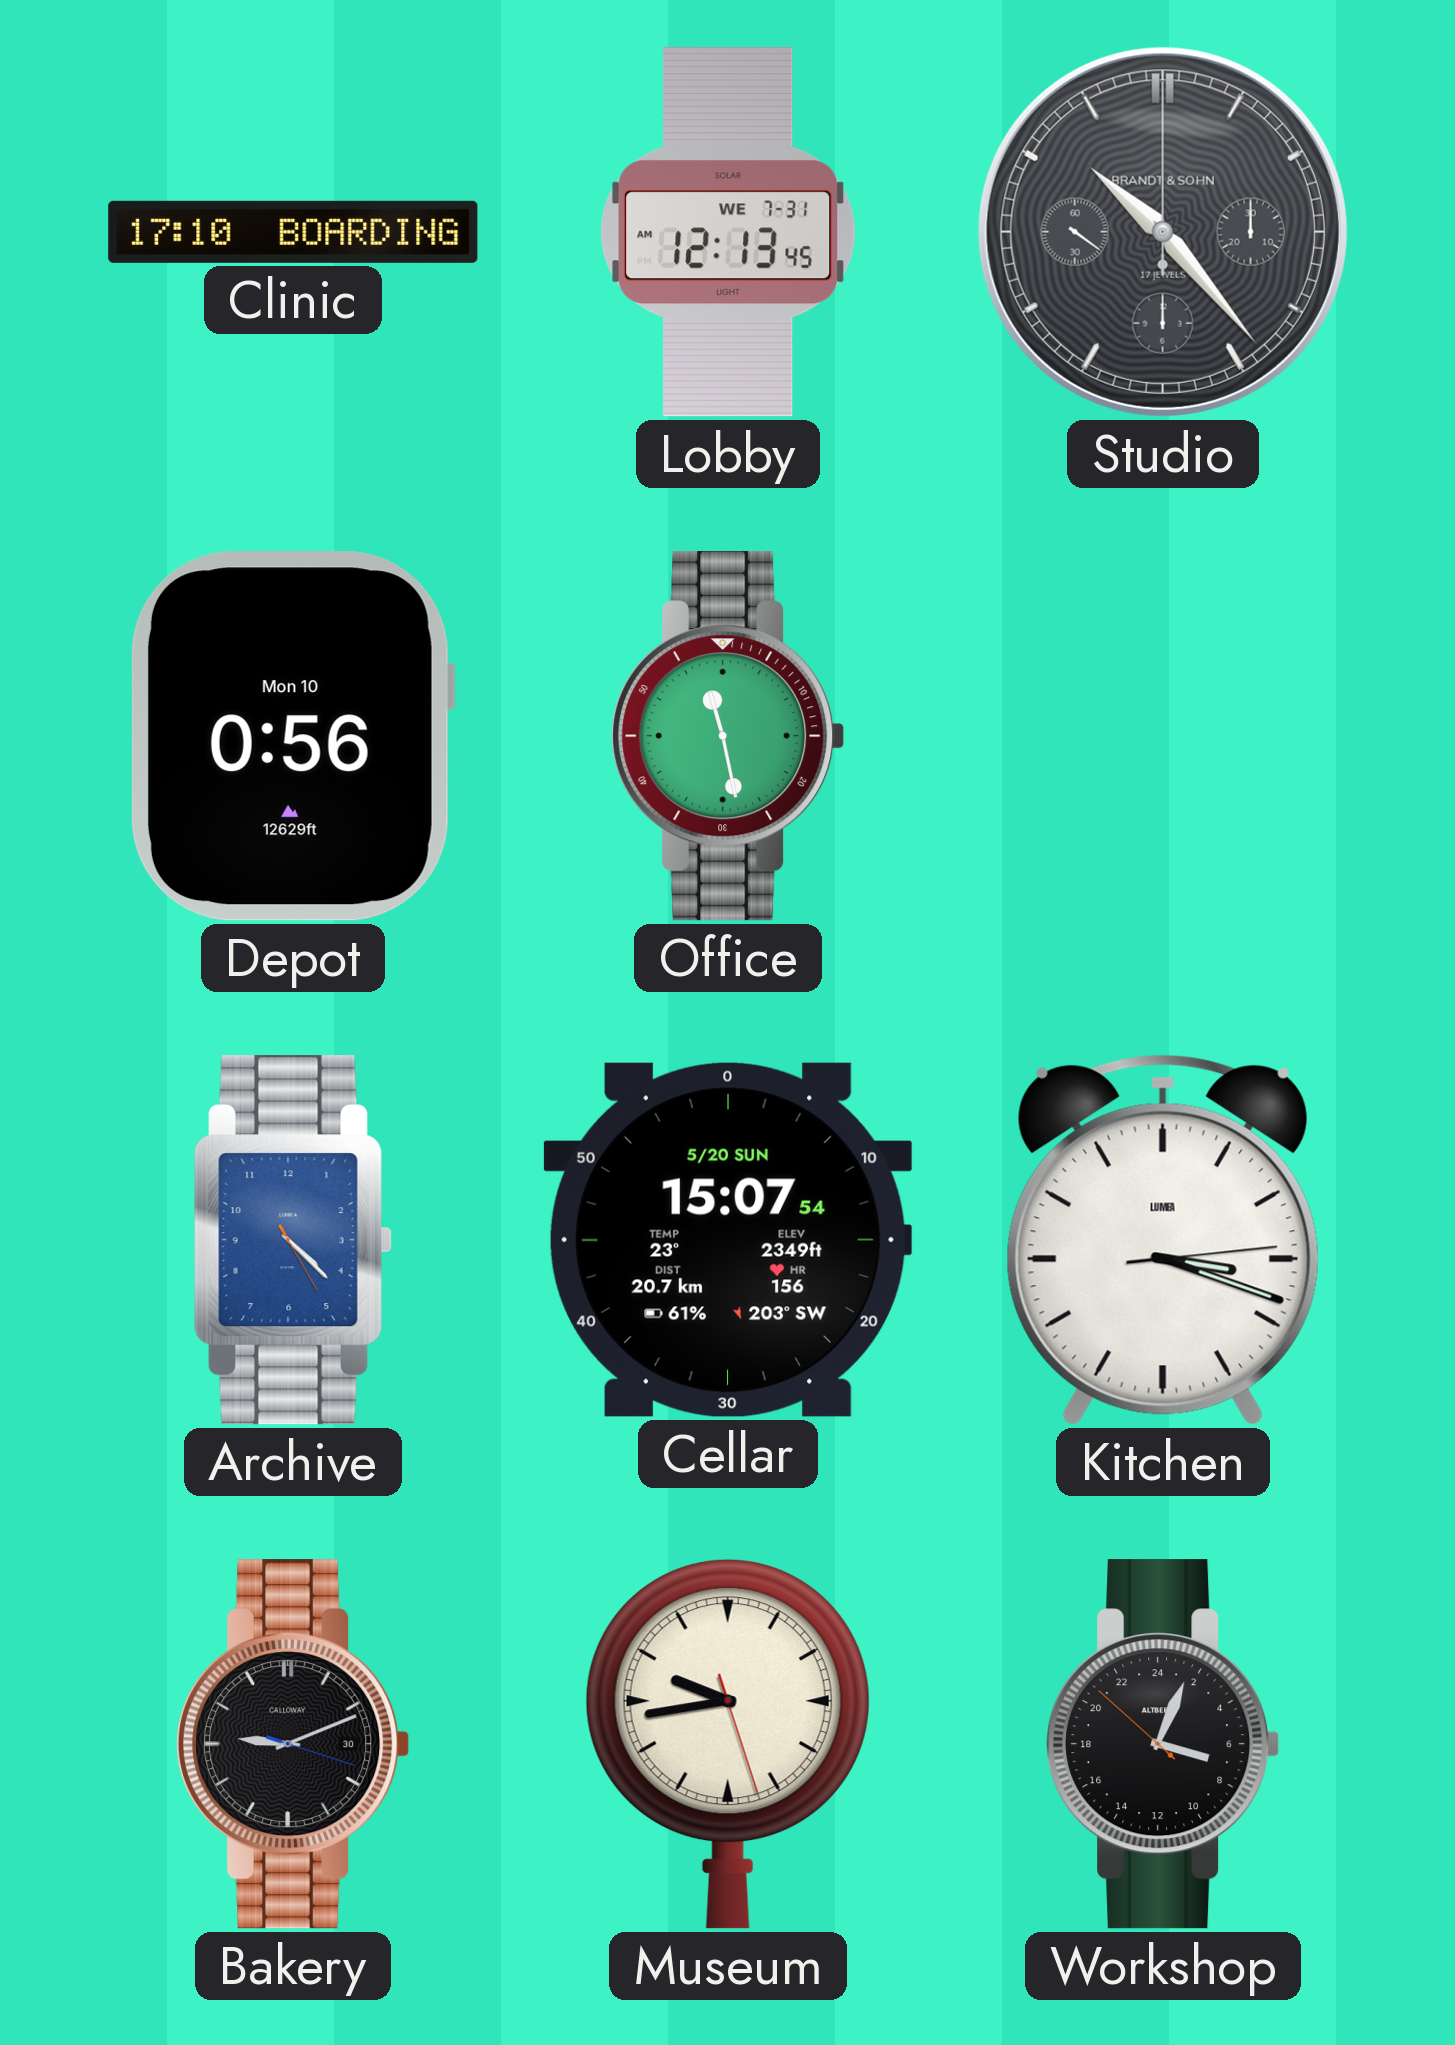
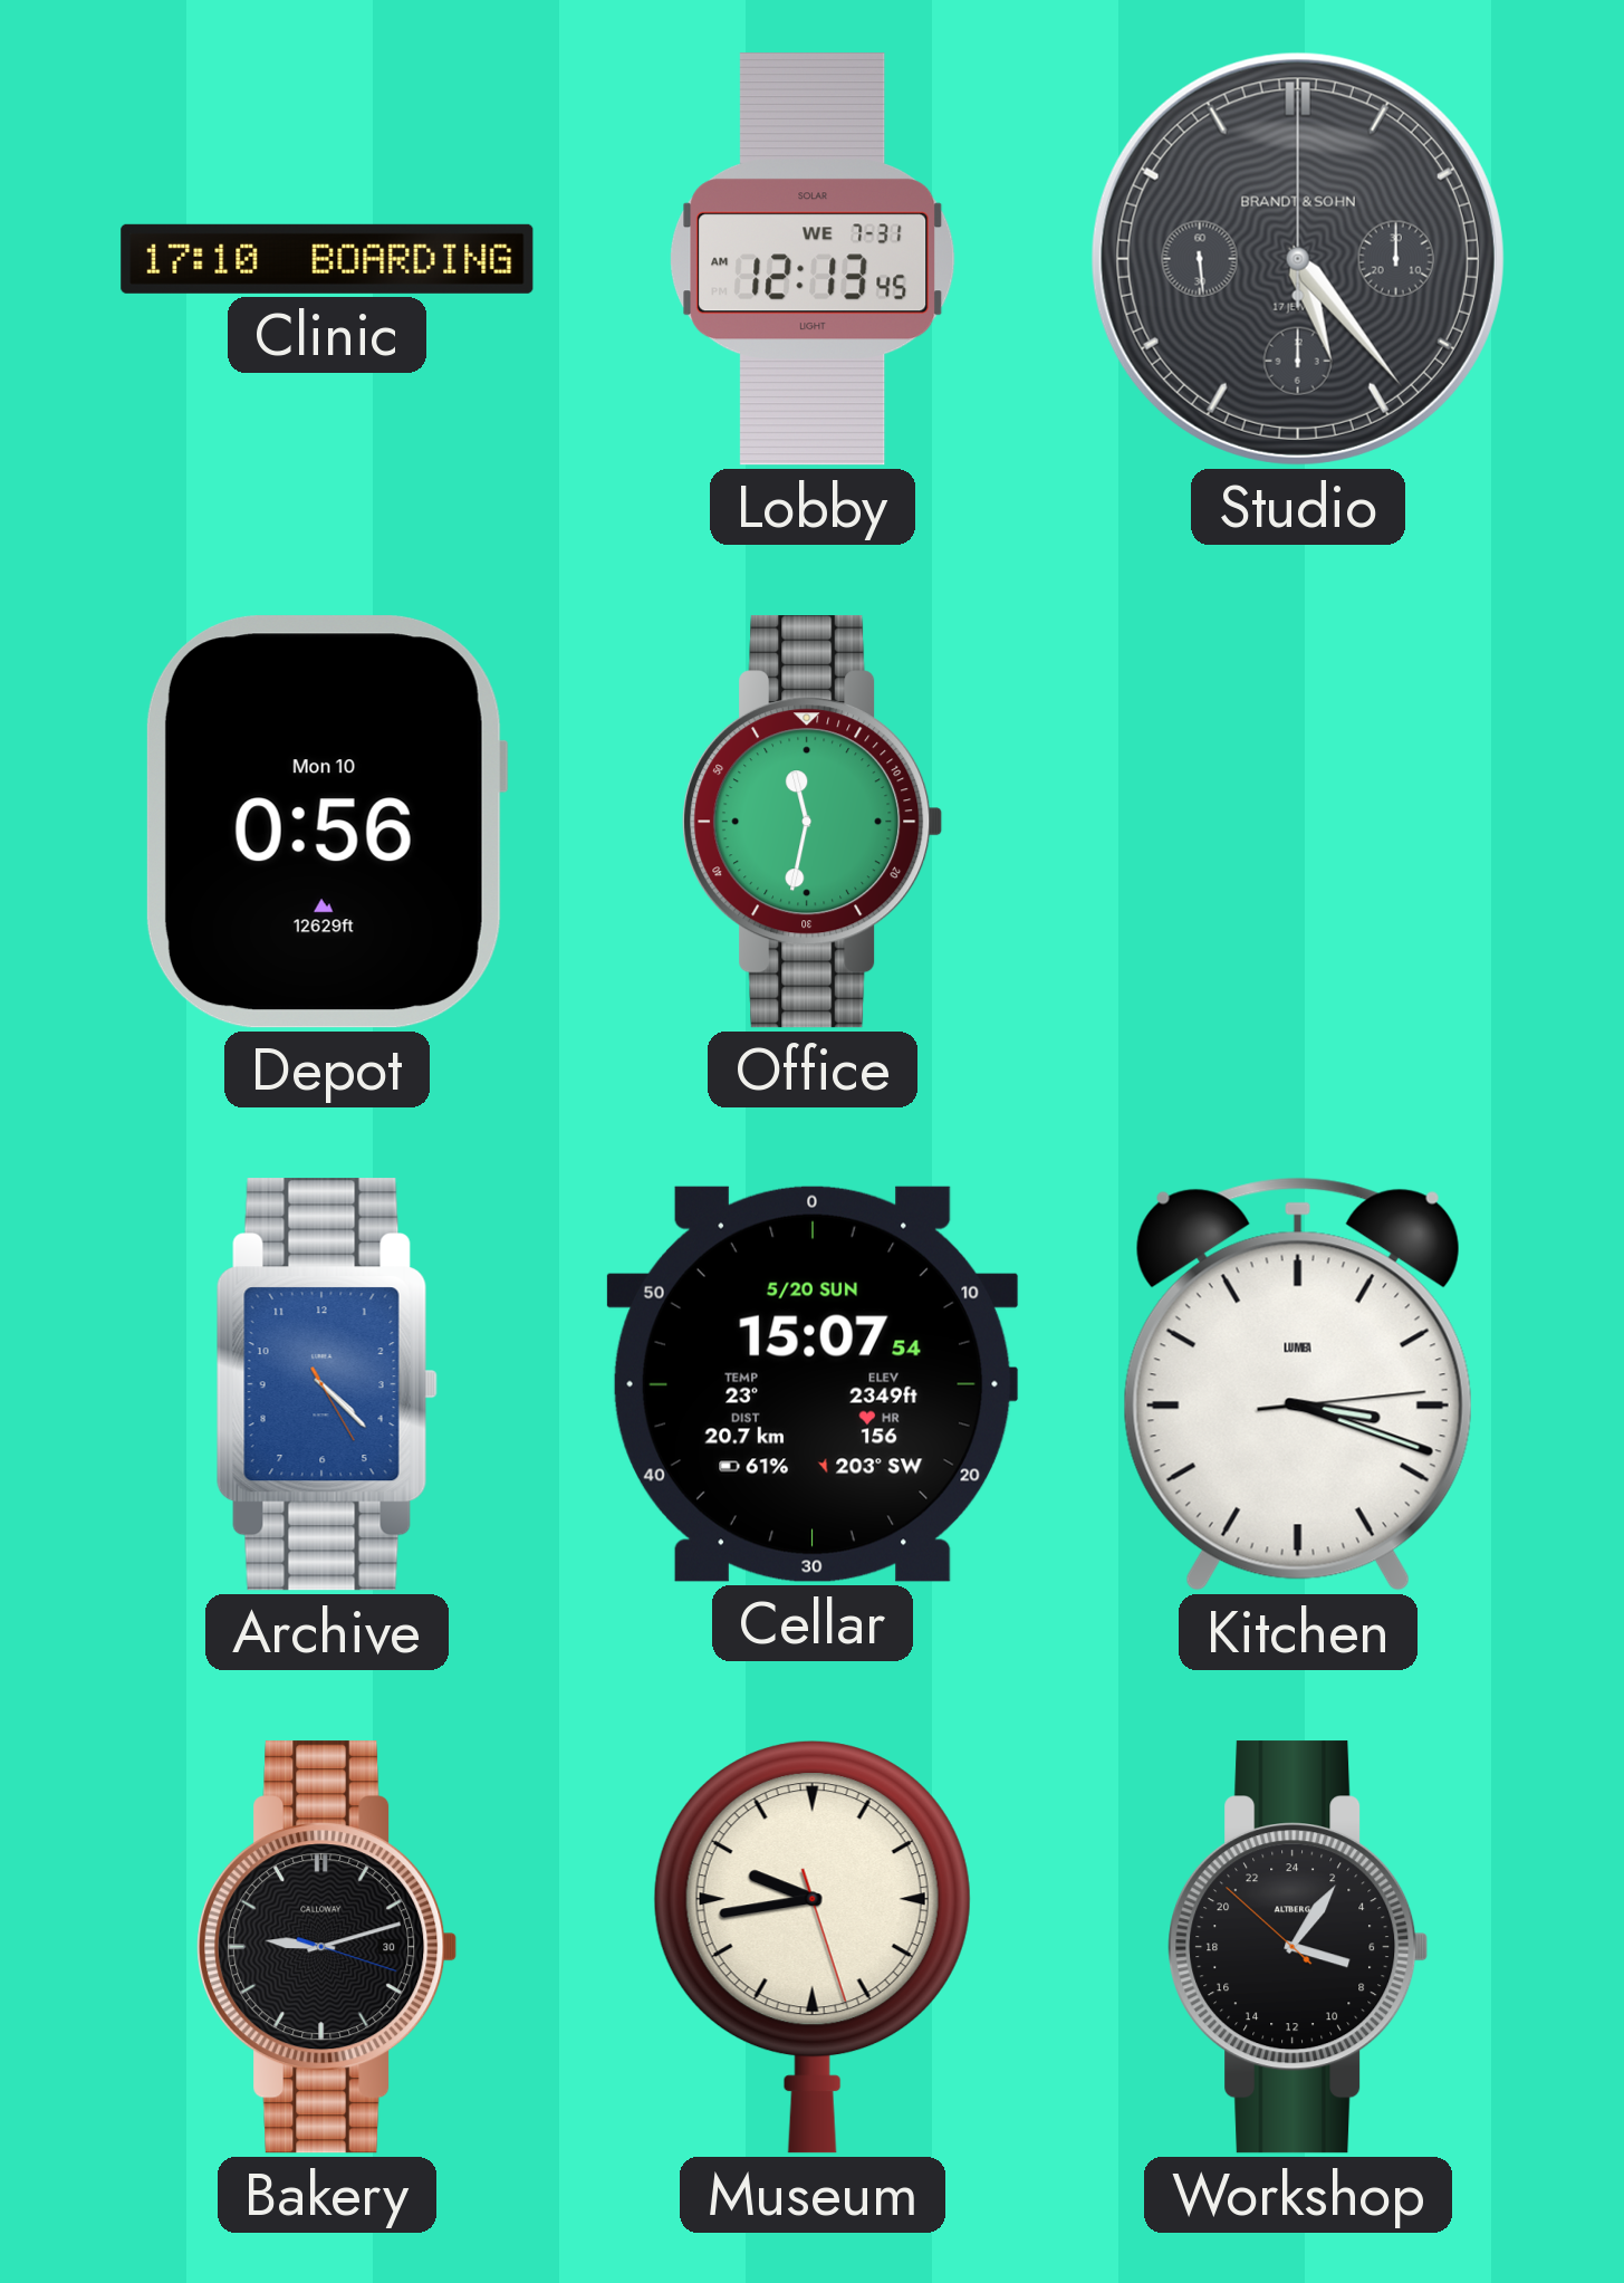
Studio: 10:23 -> 5:23 (1298, 259)
Office: 11:28 -> 11:32 (813, 822)
Bakery: 9:11 -> 9:12 (327, 1947)
Workshop: 7:03 -> 7:05 (1298, 1947)
